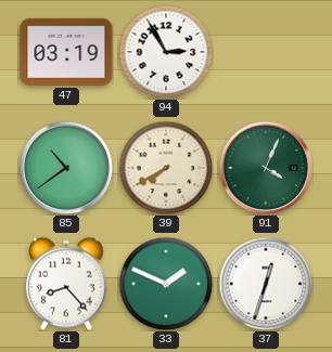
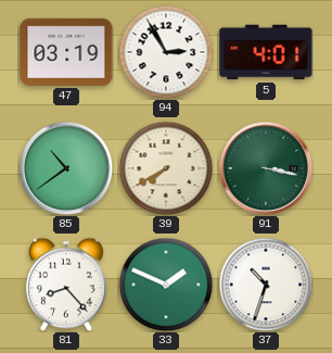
5: none -> 4:01 (266, 52)
91: 4:04 -> 3:17 (266, 168)
37: 12:33 -> 10:33 (266, 285)
